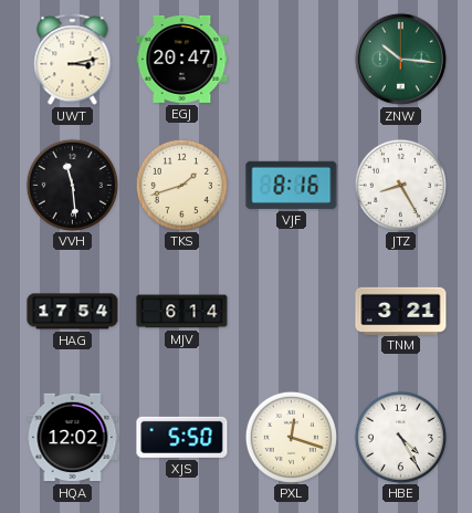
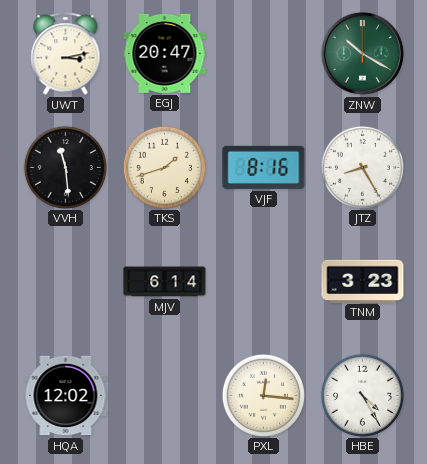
ZNW: 10:16 -> 10:20 (362, 53)
HAG: 17:54 -> none (73, 312)
TNM: 3:21 -> 3:23 (363, 281)
XJS: 5:50 -> none (182, 437)
PXL: 12:18 -> 12:16 (263, 395)
